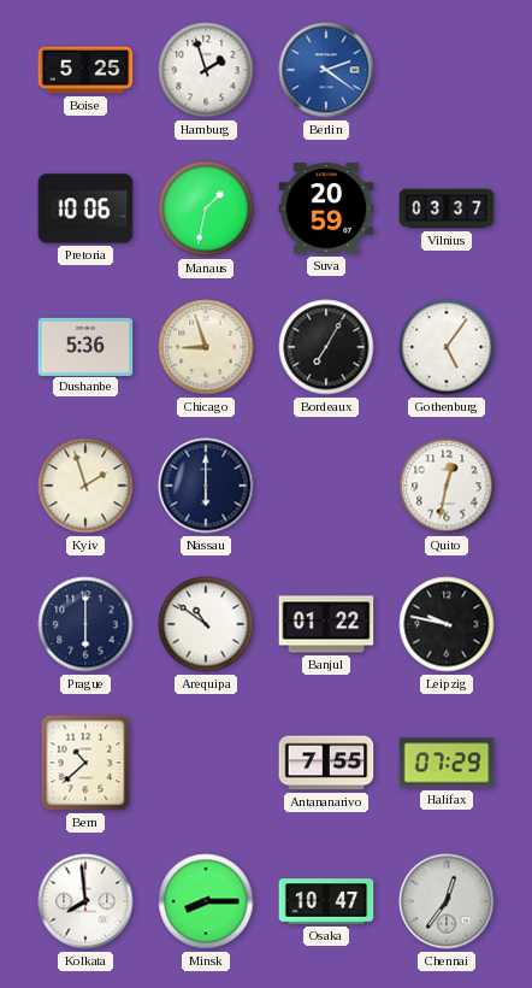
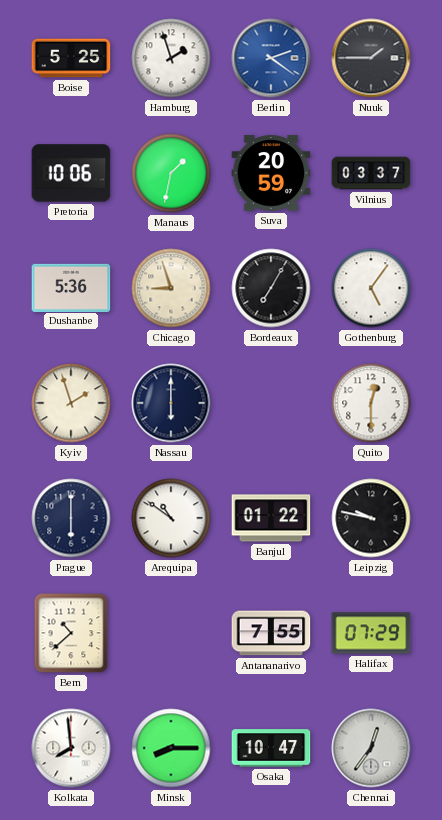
Nuuk: none -> 1:45 (371, 58)
Quito: 12:32 -> 12:30 (371, 403)
